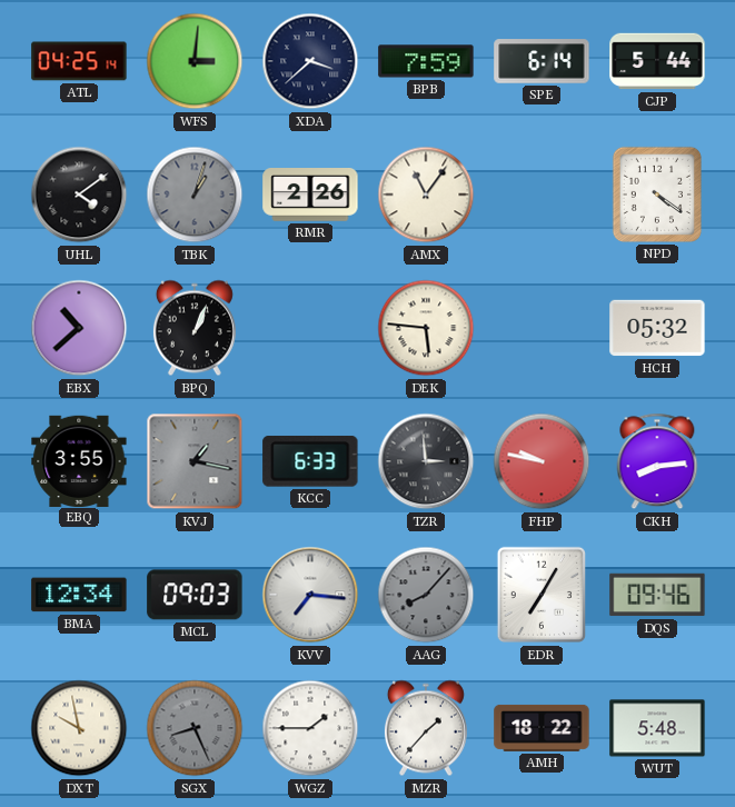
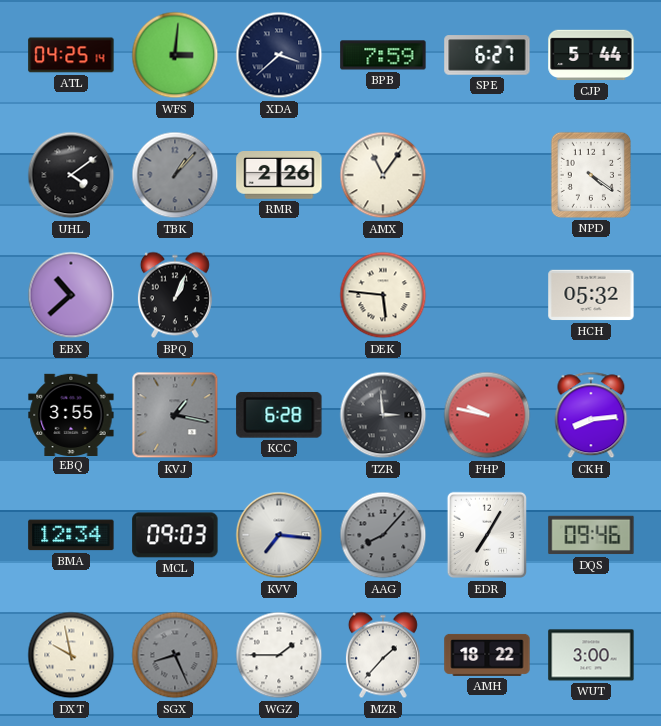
SPE: 6:14 -> 6:27 (487, 55)
TBK: 1:03 -> 1:07 (175, 175)
KCC: 6:33 -> 6:28 (279, 415)
WUT: 5:48 -> 3:00 (591, 655)
